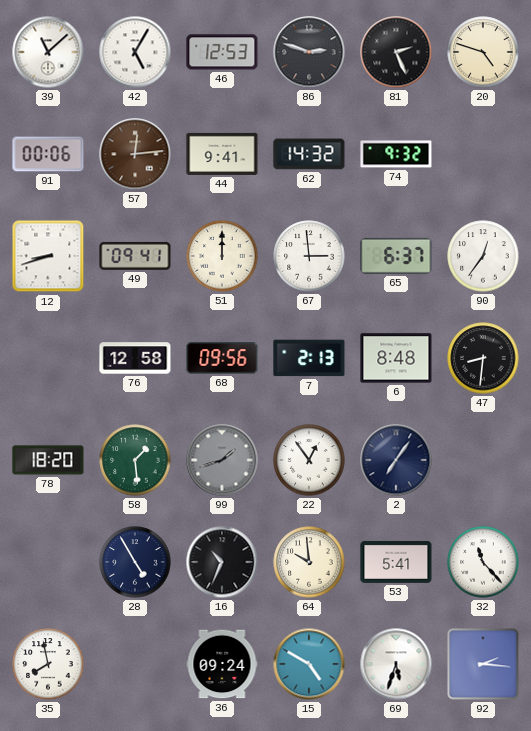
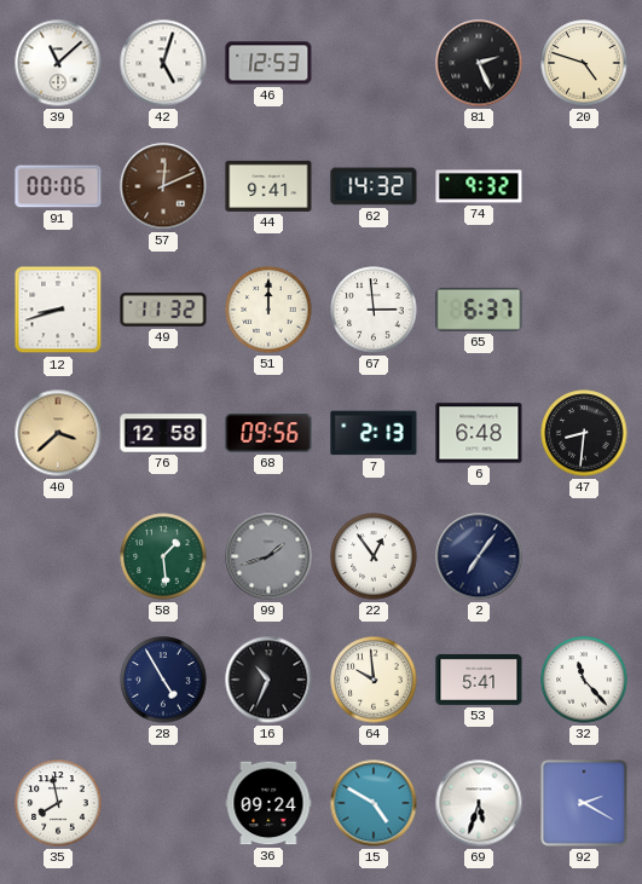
42: 5:05 -> 5:03 (163, 63)
86: 2:48 -> none (309, 52)
57: 12:14 -> 12:11 (163, 186)
49: 09:41 -> 11:32 (163, 310)
90: 12:36 -> none (483, 256)
40: none -> 3:38 (58, 433)
6: 8:48 -> 6:48 (479, 433)
78: 18:20 -> none (48, 460)
92: 2:16 -> 2:20 (584, 803)
